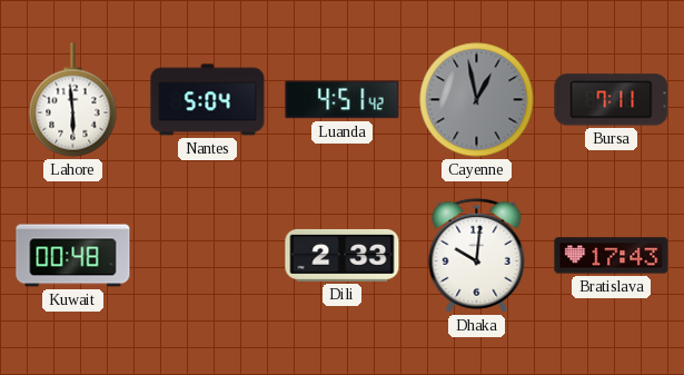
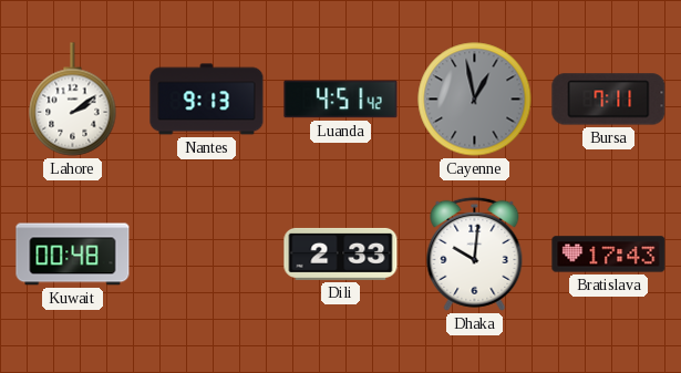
Lahore: 5:59 -> 2:09 (73, 100)
Nantes: 5:04 -> 9:13 (207, 100)
